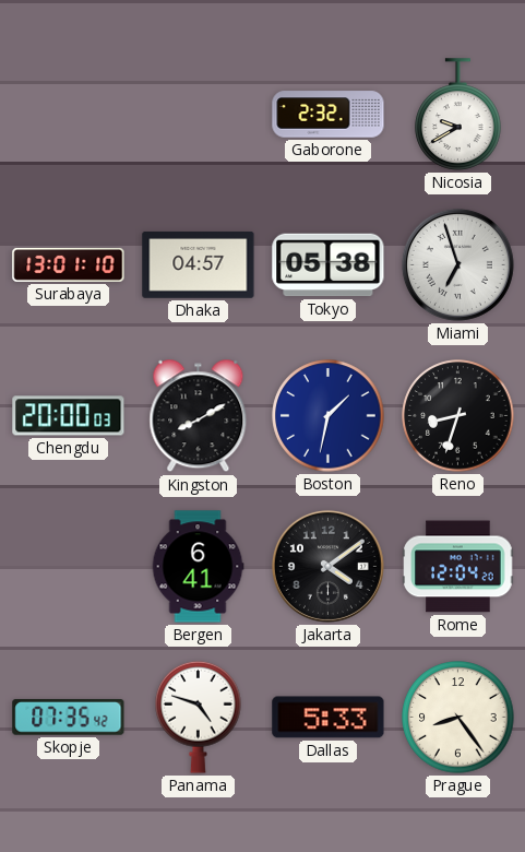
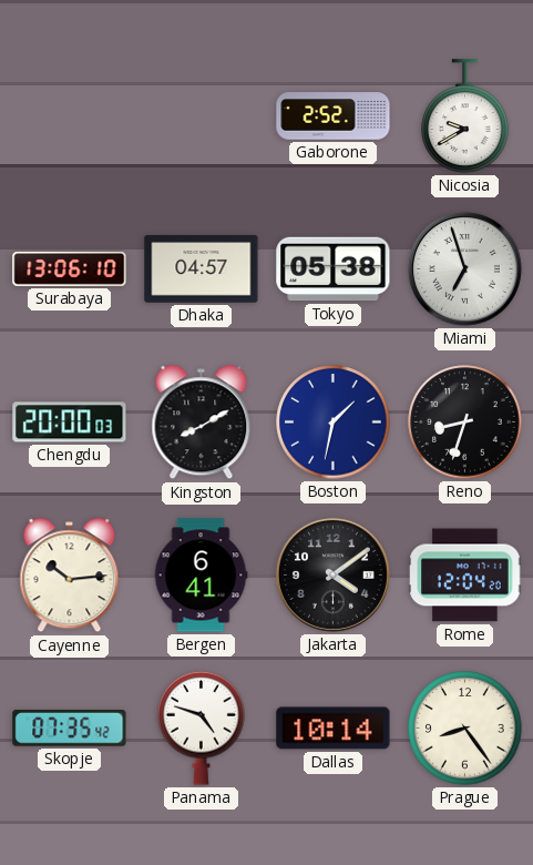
Gaborone: 2:32 -> 2:52 (334, 116)
Surabaya: 13:01 -> 13:06 (70, 268)
Cayenne: none -> 10:14 (70, 576)
Dallas: 5:33 -> 10:14 (334, 729)
